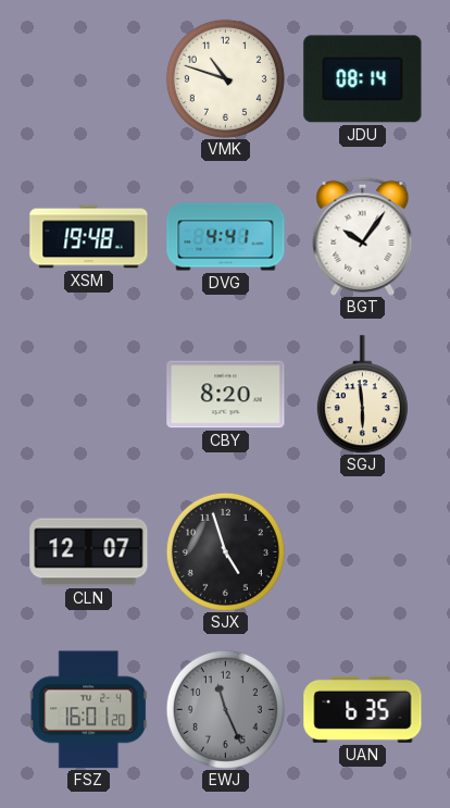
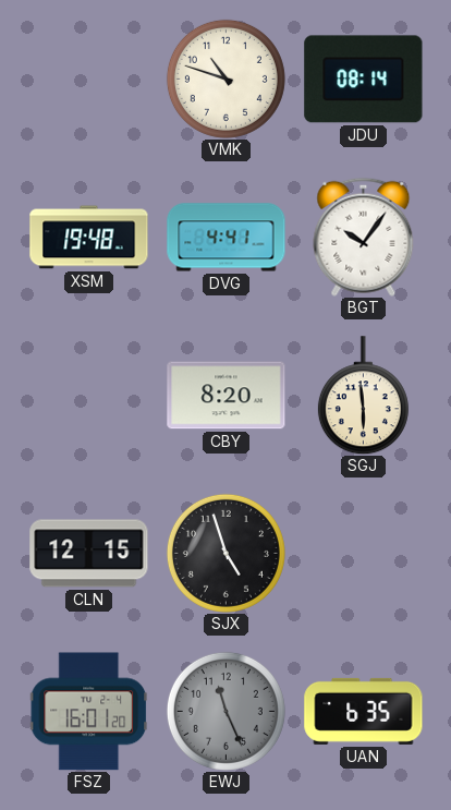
CLN: 12:07 -> 12:15 (89, 554)
